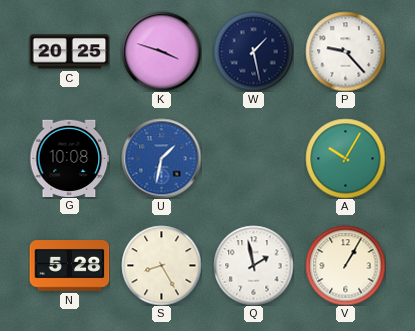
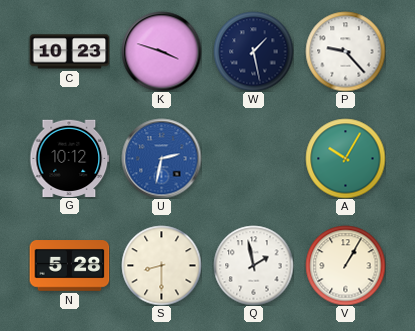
C: 20:25 -> 10:23 (69, 52)
G: 10:08 -> 10:12 (69, 158)
U: 1:32 -> 2:32 (161, 158)
S: 8:25 -> 8:30 (161, 265)
